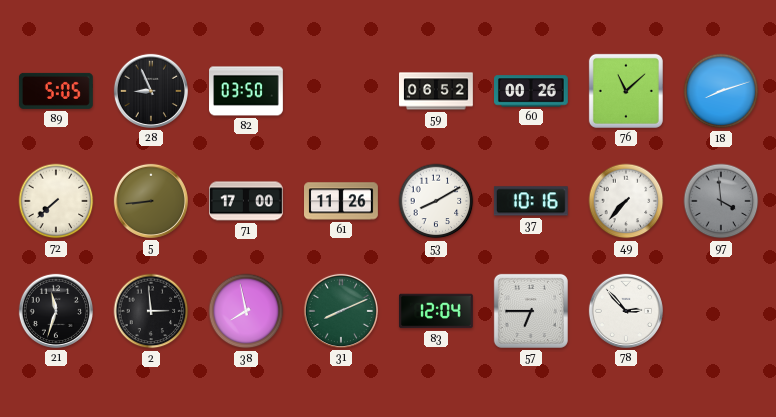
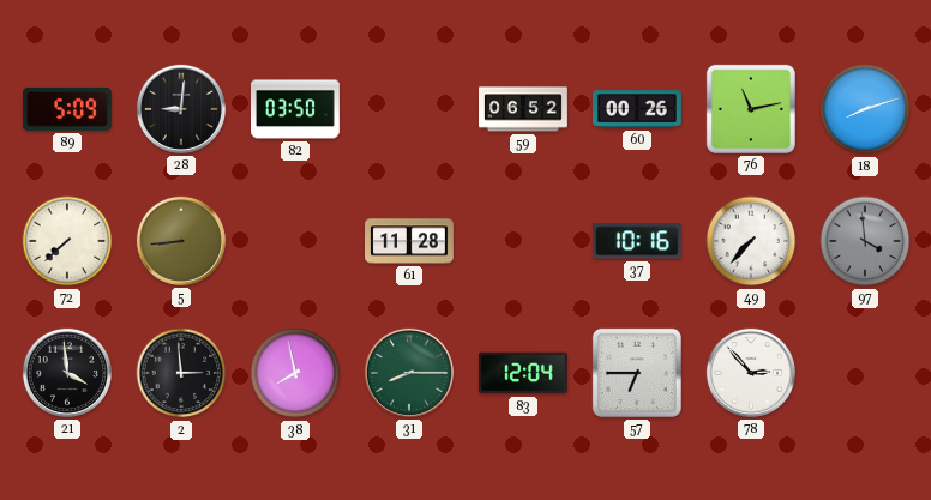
89: 5:05 -> 5:09 (67, 109)
28: 8:56 -> 9:01 (181, 109)
76: 11:08 -> 11:13 (751, 109)
71: 17:00 -> none (247, 201)
61: 11:26 -> 11:28 (410, 241)
53: 8:10 -> none (436, 201)
21: 11:33 -> 3:59 (67, 373)
31: 8:11 -> 8:15 (409, 373)
